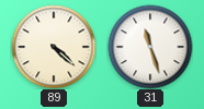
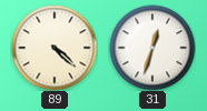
31: 11:27 -> 12:33 (152, 48)
